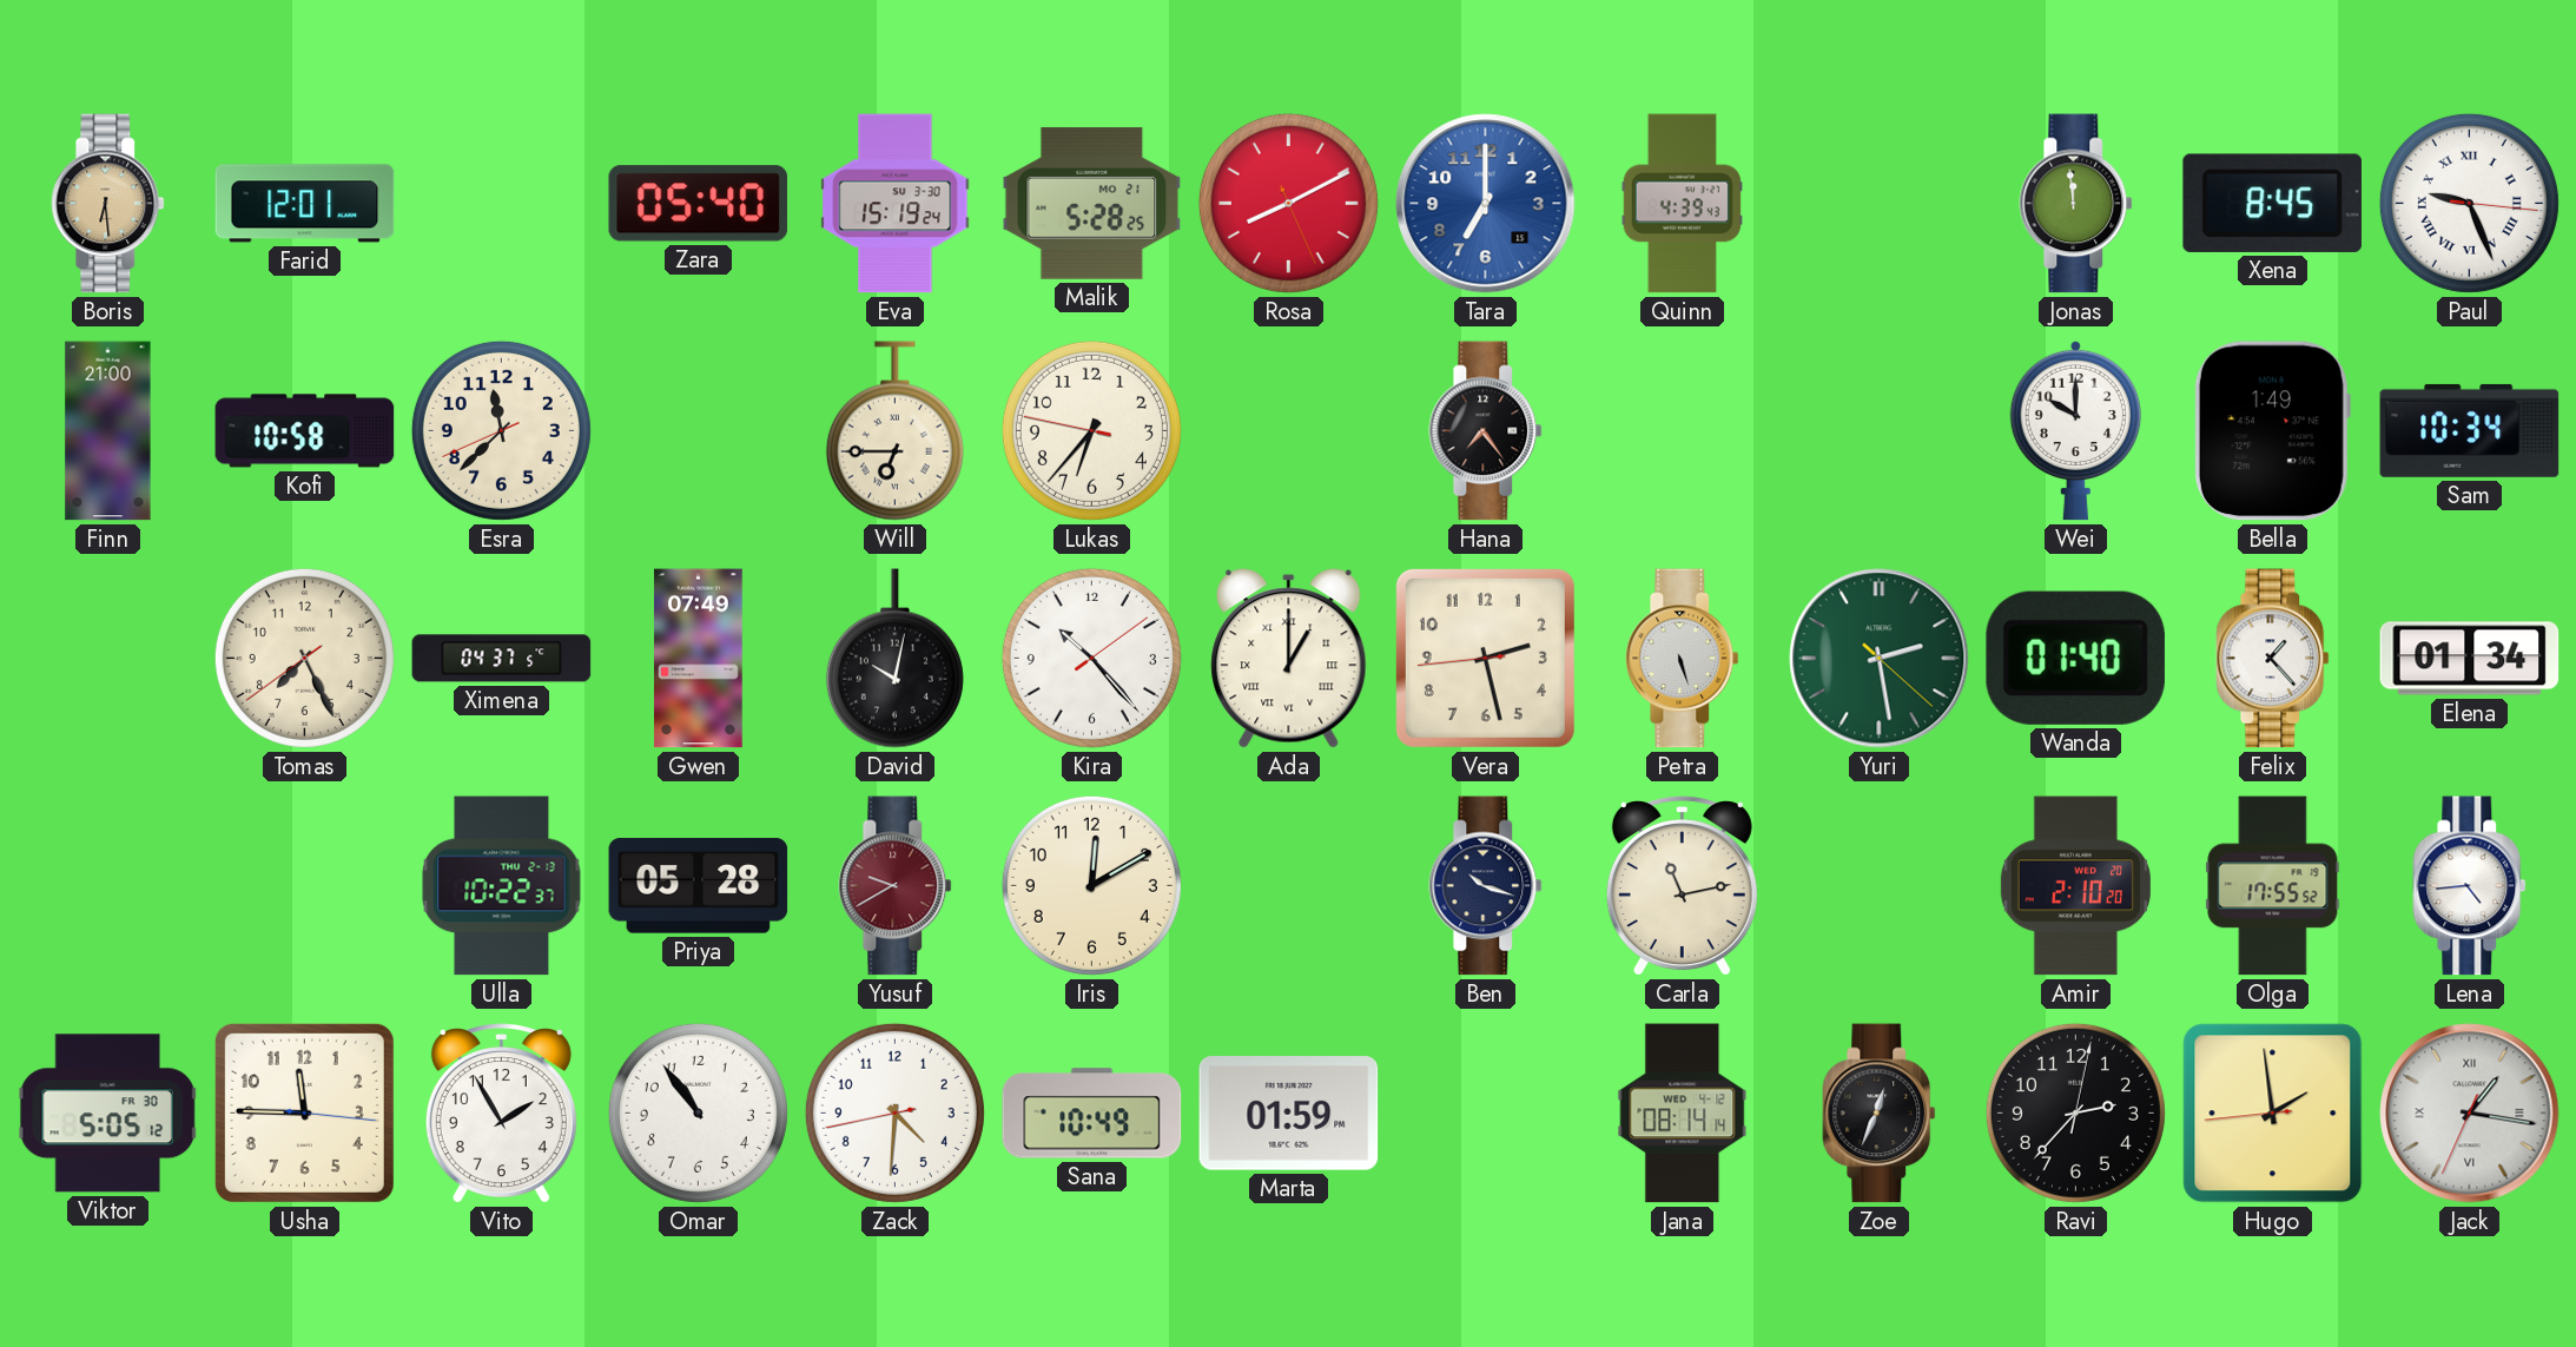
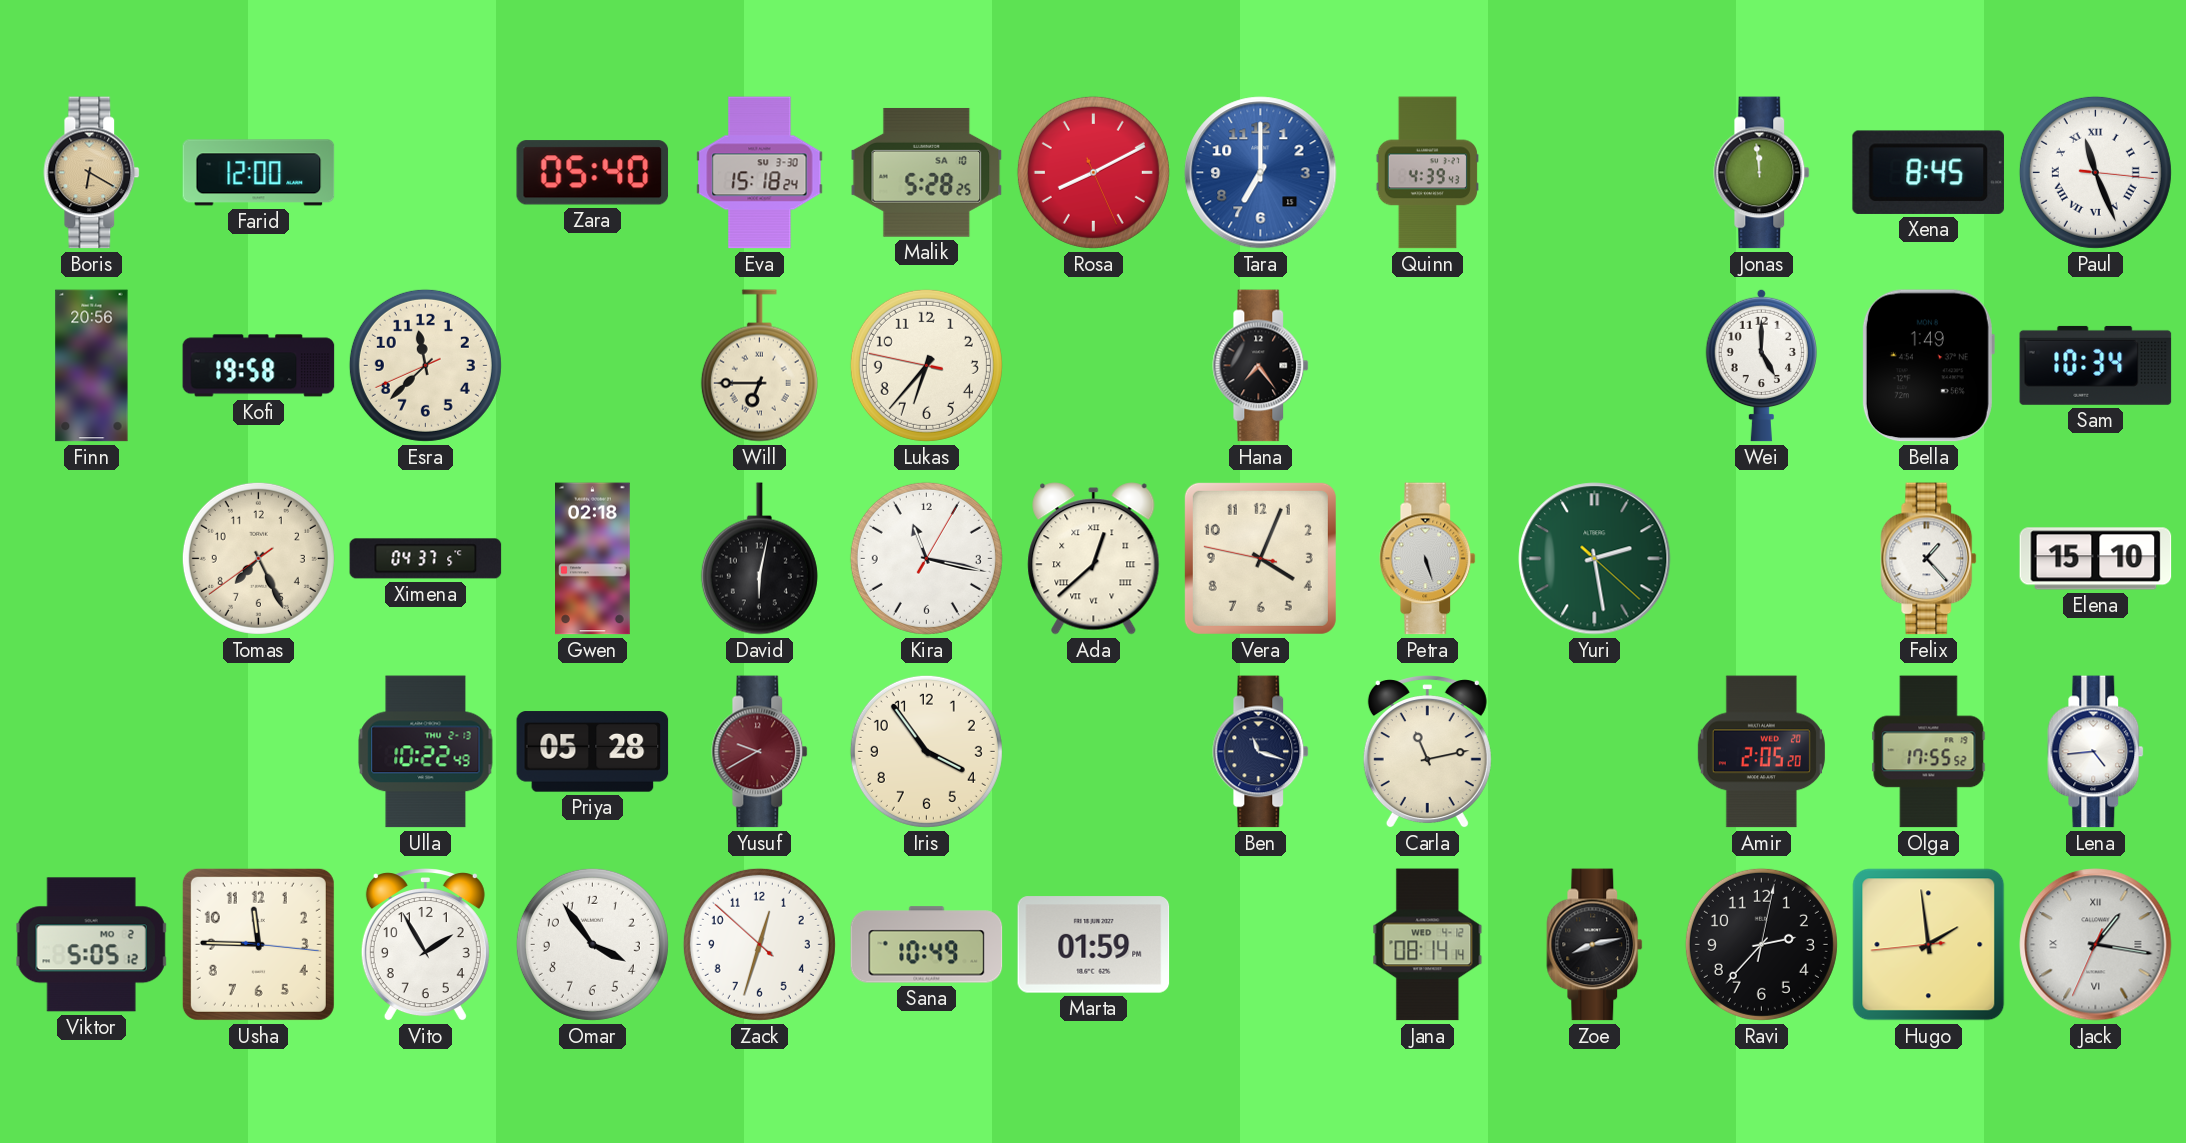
Boris: 6:29 -> 6:20 (92, 173)
Farid: 12:01 -> 12:00 (259, 173)
Eva: 15:19 -> 15:18 (760, 173)
Malik date: MO 21 -> SA 10 (927, 172)
Paul: 9:26 -> 11:26 (2095, 172)
Finn: 21:00 -> 20:56 (92, 366)
Kofi: 10:58 -> 19:58 (259, 366)
Wei: 10:00 -> 5:00 (1761, 365)
Gwen: 07:49 -> 02:18 (593, 559)
David: 10:02 -> 6:02 (759, 559)
Kira: 10:23 -> 11:17 (926, 558)
Ada: 1:00 -> 12:38 (1094, 559)
Vera: 2:27 -> 4:03 (1260, 558)
Wanda: 01:40 -> none (2075, 658)
Elena: 01:34 -> 15:10 (2096, 559)
Ulla: 10:22:37 -> 10:22:49 (426, 752)
Iris: 12:10 -> 3:54 (926, 751)
Ben: 10:18 -> 11:18 (1261, 752)
Amir: 2:10 -> 2:05 (1761, 752)
Viktor date: FR 30 -> MO 2 (92, 945)
Omar: 10:54 -> 3:54 (592, 944)
Zack: 4:30 -> 12:32 (759, 944)
Zoe: 12:34 -> 8:13 (1595, 945)
